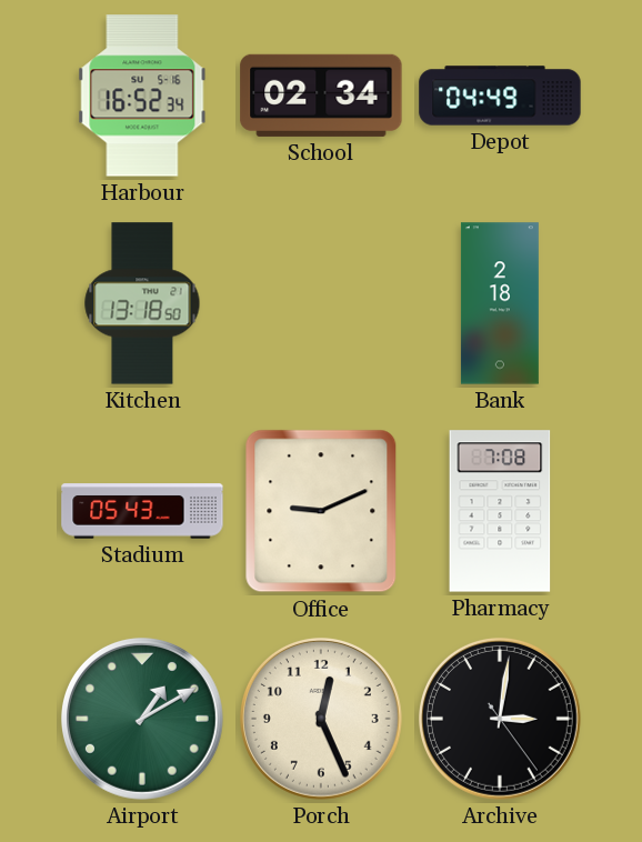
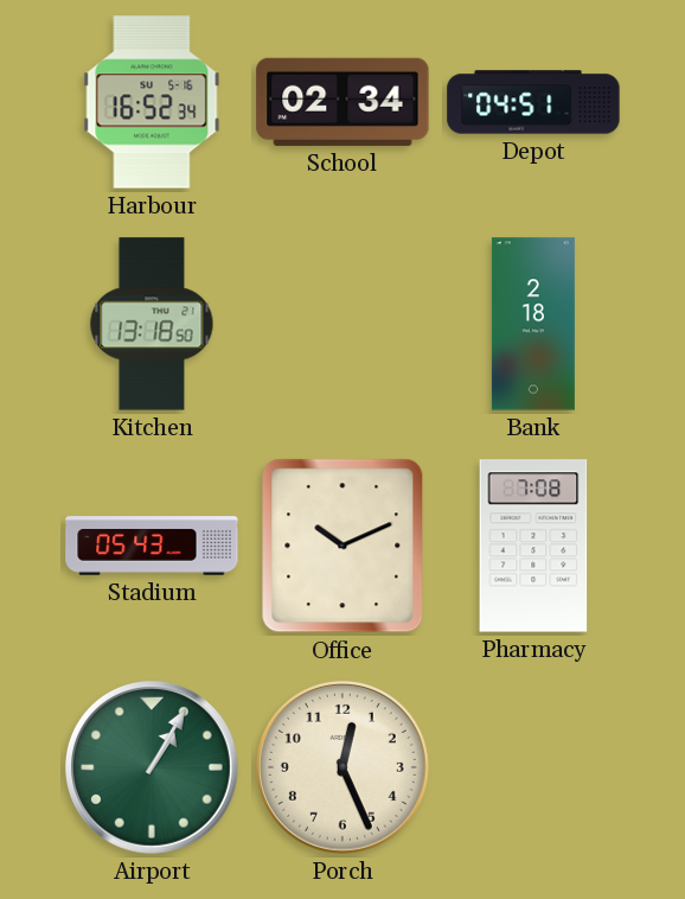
Depot: 04:49 -> 04:51 (533, 102)
Office: 9:11 -> 10:11 (342, 546)
Airport: 1:10 -> 1:05 (152, 767)
Archive: 3:01 -> none (500, 719)
